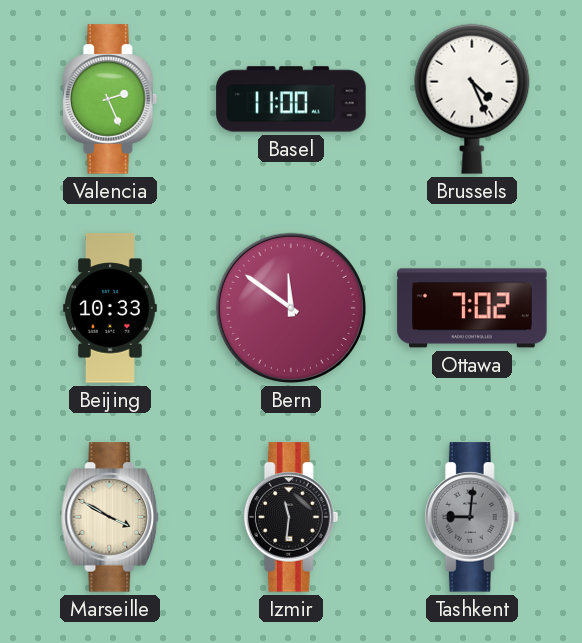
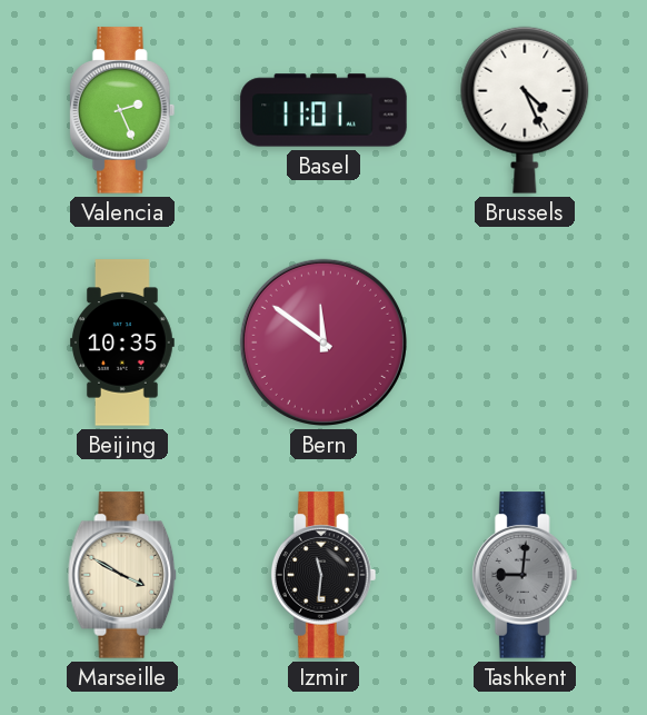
Basel: 11:00 -> 11:01 (323, 110)
Beijing: 10:33 -> 10:35 (122, 342)
Ottawa: 7:02 -> none (472, 308)
